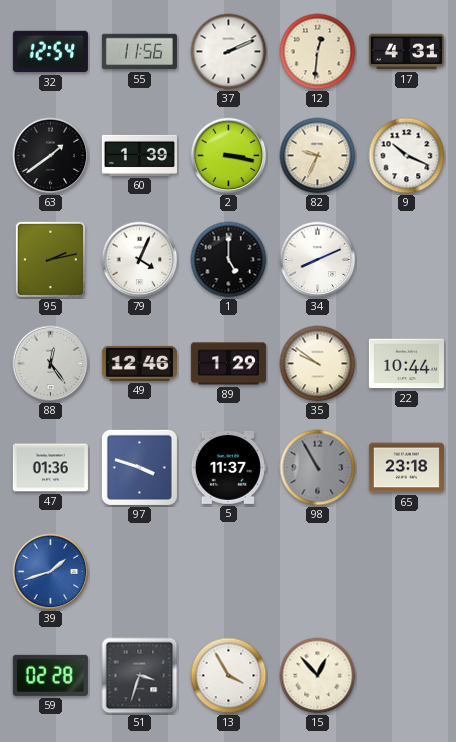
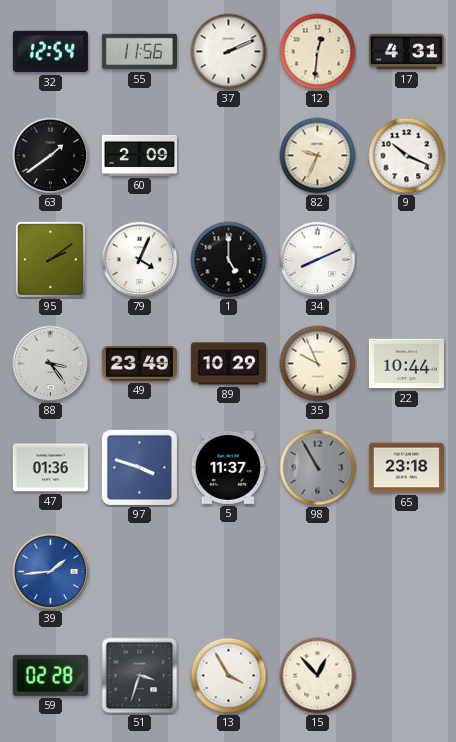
60: 1:39 -> 2:09 (139, 155)
2: 3:17 -> none (229, 156)
95: 2:13 -> 2:09 (50, 259)
88: 12:24 -> 3:24 (51, 364)
49: 12:46 -> 23:49 (139, 363)
89: 1:29 -> 10:29 (228, 364)
35: 9:51 -> 9:56 (318, 364)
39: 1:42 -> 1:44 (51, 572)
